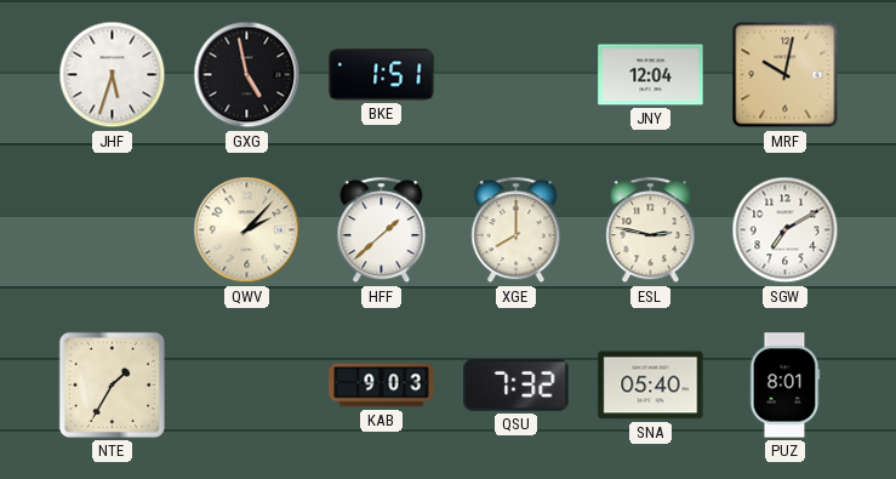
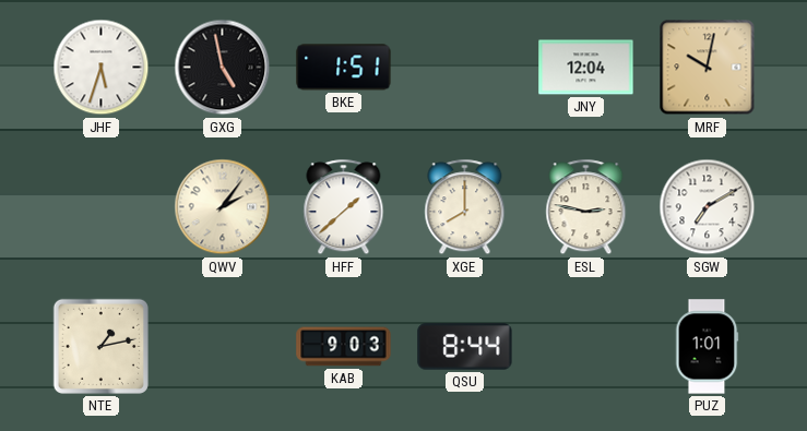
QWV: 2:07 -> 2:06 (223, 207)
NTE: 1:35 -> 1:13 (100, 346)
QSU: 7:32 -> 8:44 (465, 347)
SNA: 05:40 -> none (651, 386)
PUZ: 8:01 -> 1:01 (707, 347)
